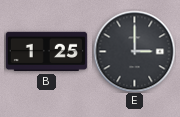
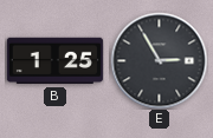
E: 3:00 -> 2:55 (159, 60)
